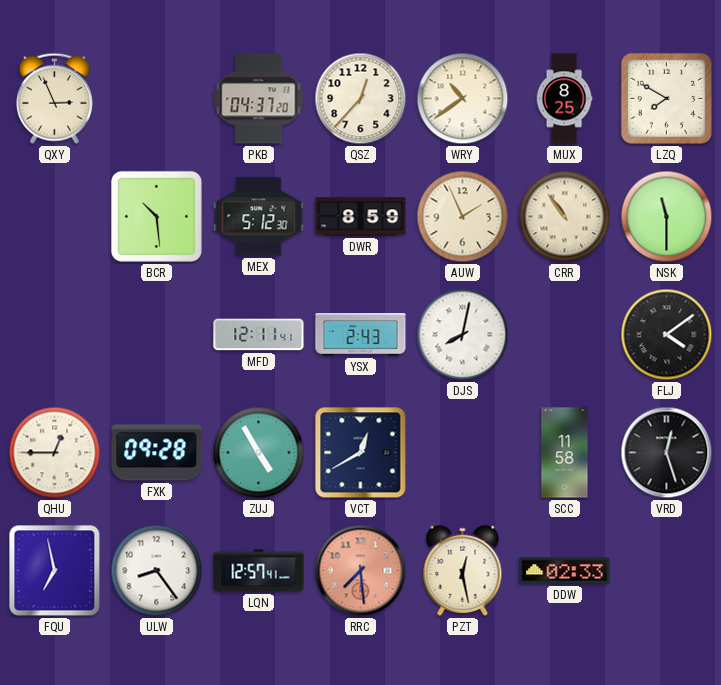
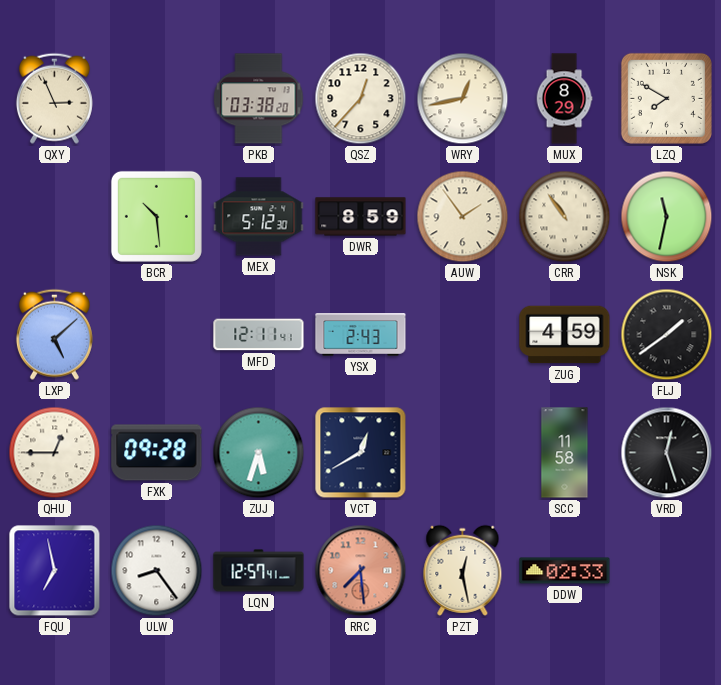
PKB: 04:37 -> 03:38 (259, 99)
WRY: 10:39 -> 12:43 (463, 99)
MUX: 8:25 -> 8:29 (564, 99)
AUW: 1:56 -> 1:54 (463, 217)
NSK: 11:30 -> 11:32 (667, 217)
LXP: none -> 5:08 (54, 334)
DJS: 8:02 -> none (463, 335)
ZUG: none -> 4:59 (565, 335)
FLJ: 4:09 -> 1:39 (667, 335)
ZUJ: 4:55 -> 5:33 (259, 453)
